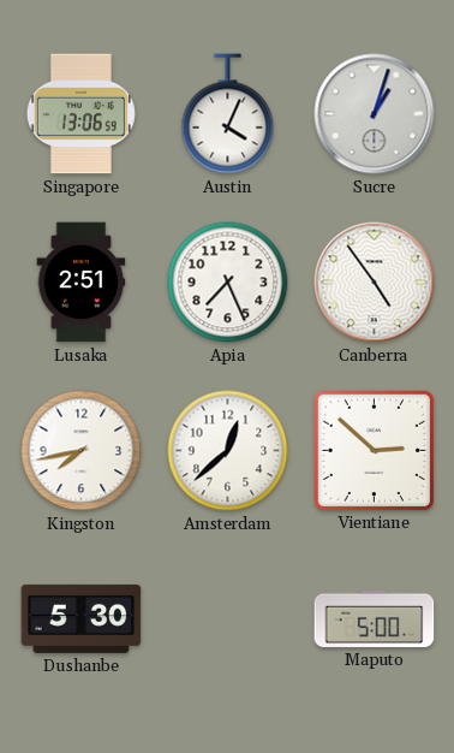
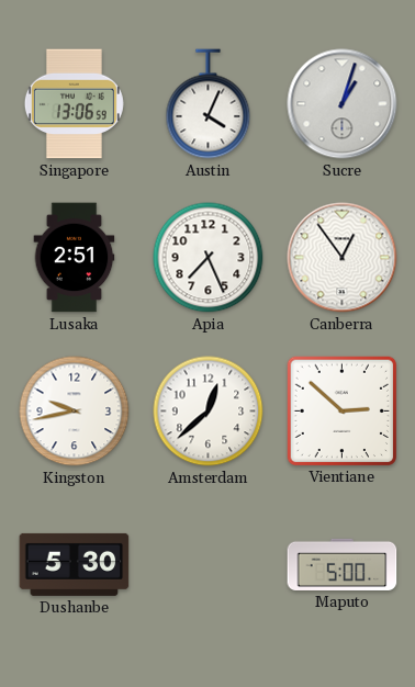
Canberra: 4:54 -> 12:54 (343, 258)
Kingston: 7:43 -> 9:43 (75, 412)
